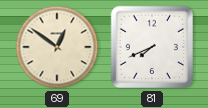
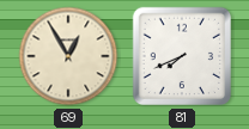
69: 12:51 -> 12:55 (68, 56)
